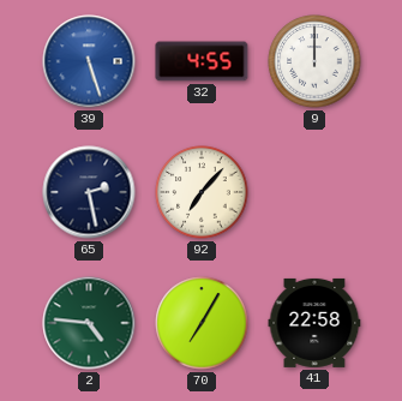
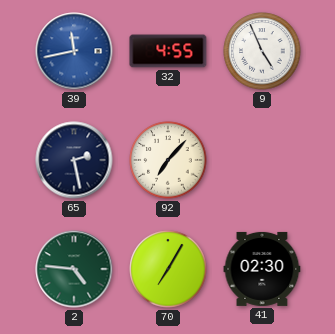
39: 5:27 -> 11:43 (74, 51)
9: 12:00 -> 4:56 (262, 51)
41: 22:58 -> 02:30 (262, 269)
